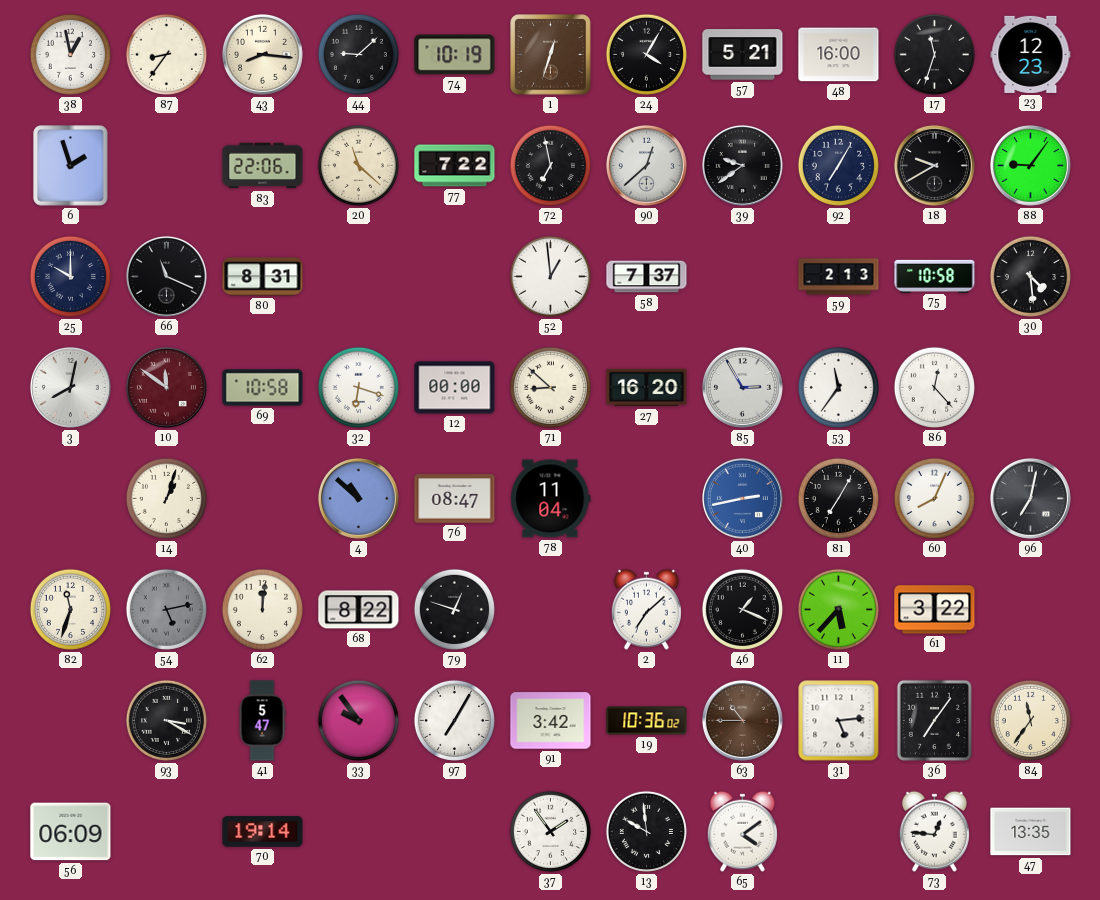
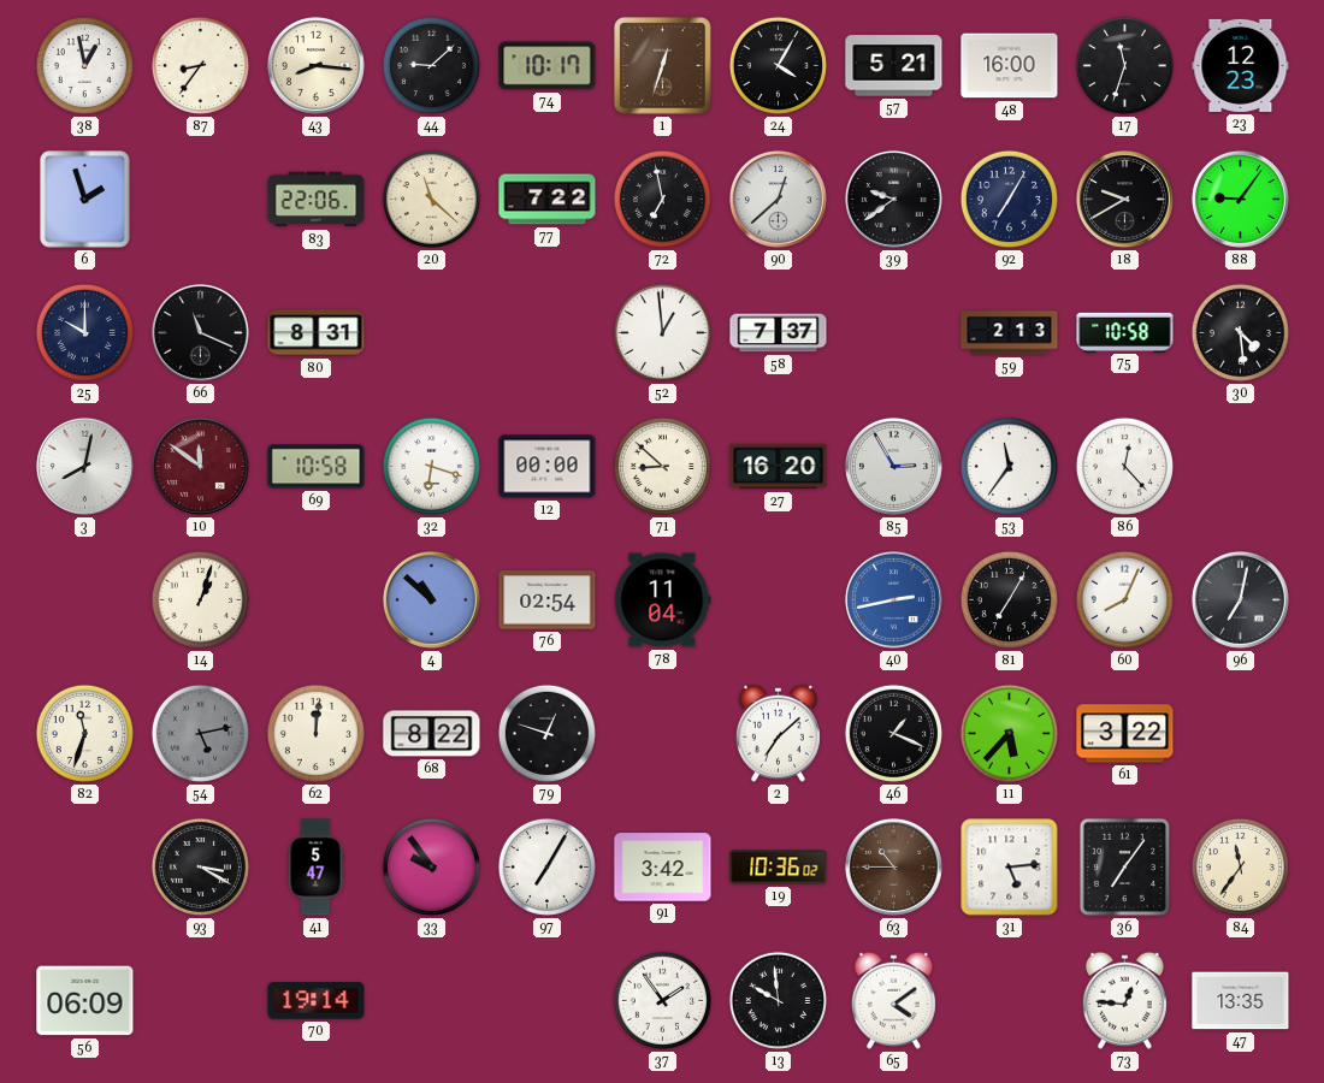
74: 10:19 -> 10:17 (548, 66)
76: 08:47 -> 02:54 (548, 600)
